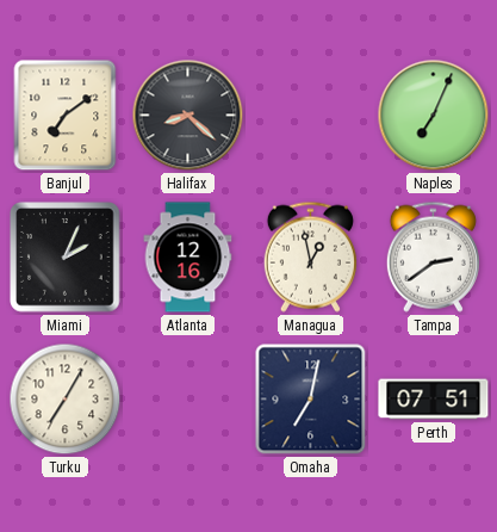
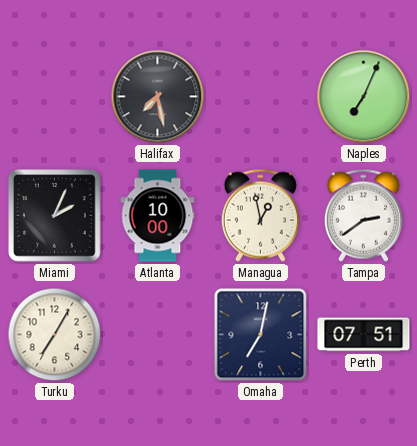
Banjul: 7:09 -> none (66, 116)
Halifax: 8:22 -> 7:28 (158, 97)
Atlanta: 12:16 -> 10:00 (158, 216)
